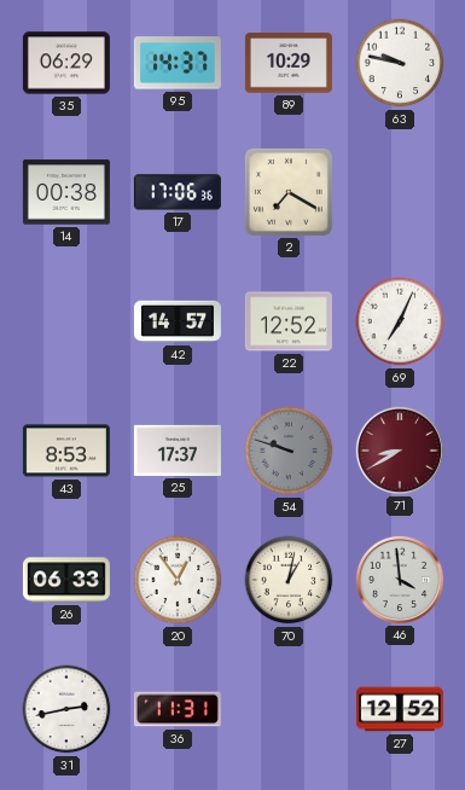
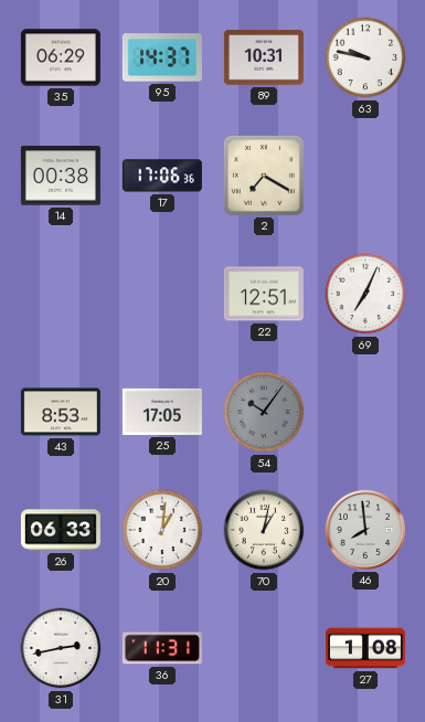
89: 10:29 -> 10:31 (264, 57)
42: 14:57 -> none (178, 321)
22: 12:52 -> 12:51 (264, 294)
25: 17:37 -> 17:05 (162, 412)
54: 9:48 -> 10:06 (264, 412)
71: 8:40 -> none (400, 451)
20: 12:54 -> 1:01 (162, 530)
46: 3:59 -> 7:59 (365, 530)
27: 12:52 -> 1:08 (365, 648)
